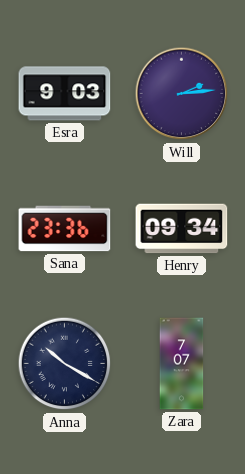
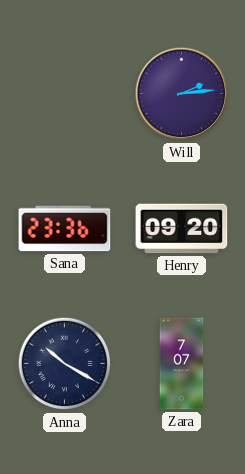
Esra: 9:03 -> none (65, 94)
Henry: 09:34 -> 09:20 (182, 229)
